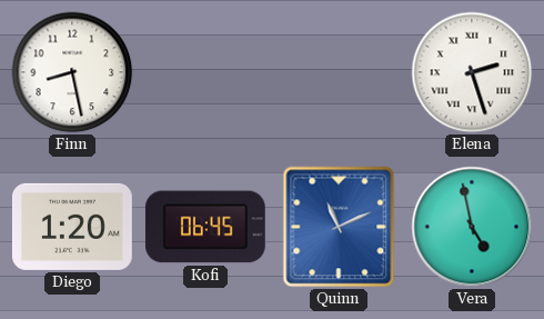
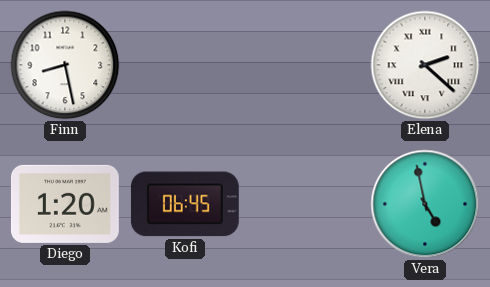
Elena: 2:27 -> 2:22 (425, 65)
Quinn: 11:11 -> none (339, 227)
